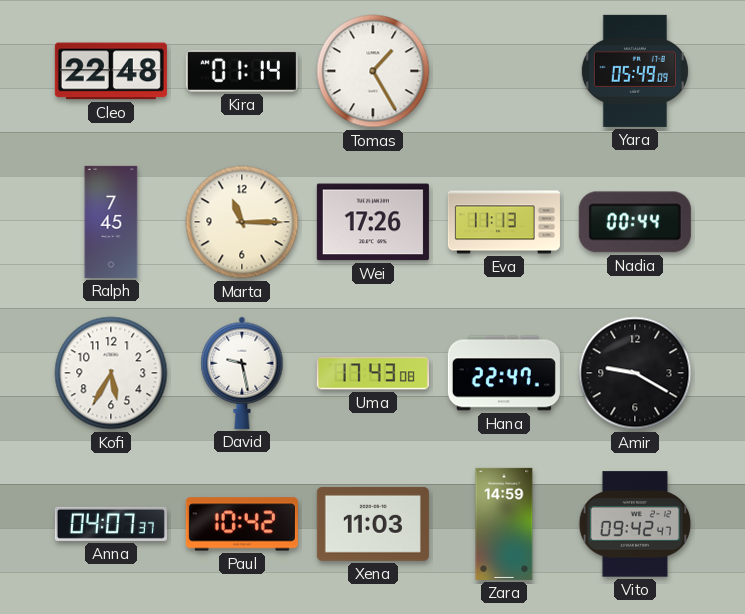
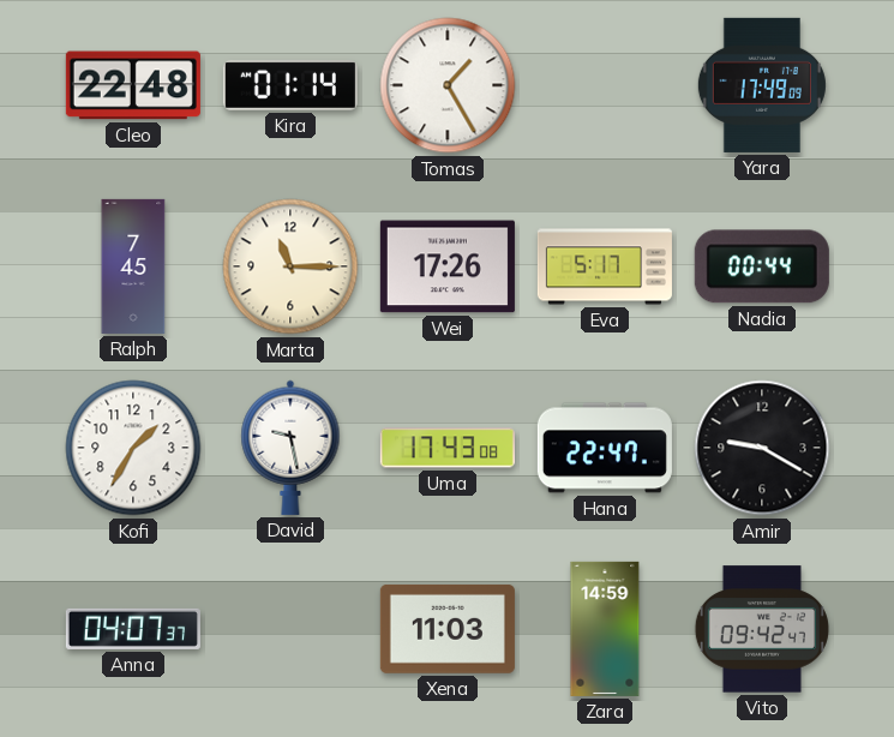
Yara: 05:49 -> 17:49 (762, 85)
Eva: 11:13 -> 5:17 (605, 266)
Kofi: 5:35 -> 1:35 (133, 448)
Paul: 10:42 -> none (242, 524)
